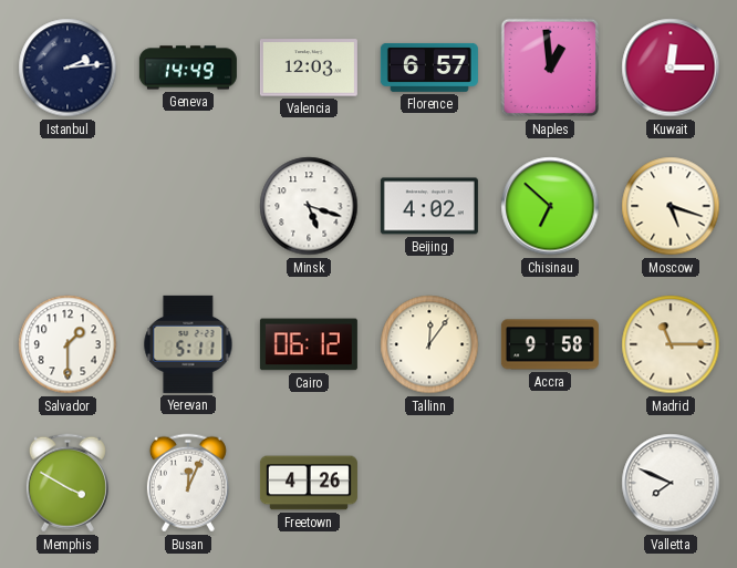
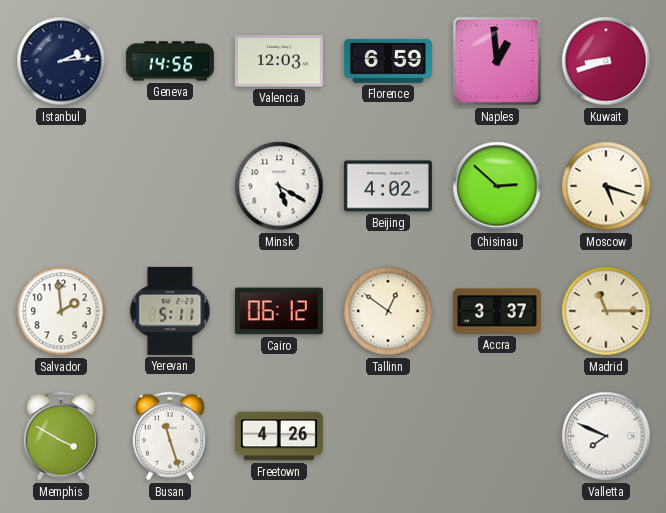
Geneva: 14:49 -> 14:56 (170, 61)
Florence: 6:57 -> 6:59 (388, 61)
Kuwait: 12:15 -> 8:42 (606, 61)
Minsk: 5:18 -> 5:20 (279, 186)
Chisinau: 6:52 -> 2:52 (497, 186)
Salvador: 1:30 -> 1:59 (61, 311)
Tallinn: 12:06 -> 12:51 (388, 311)
Accra: 9:58 -> 3:37 (497, 311)
Busan: 12:04 -> 11:27 (170, 436)
